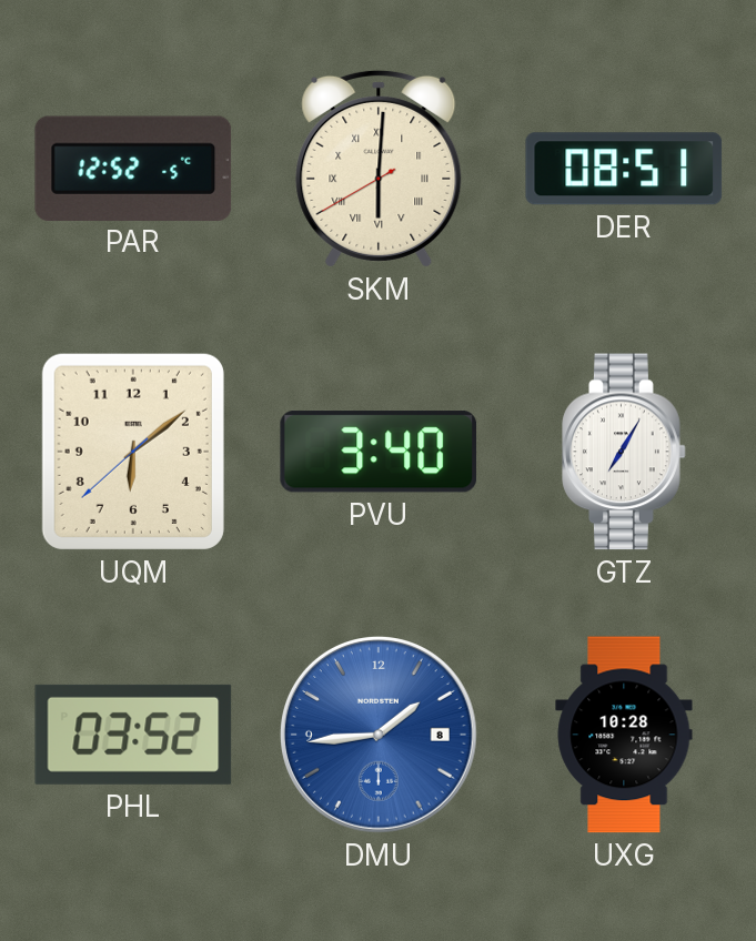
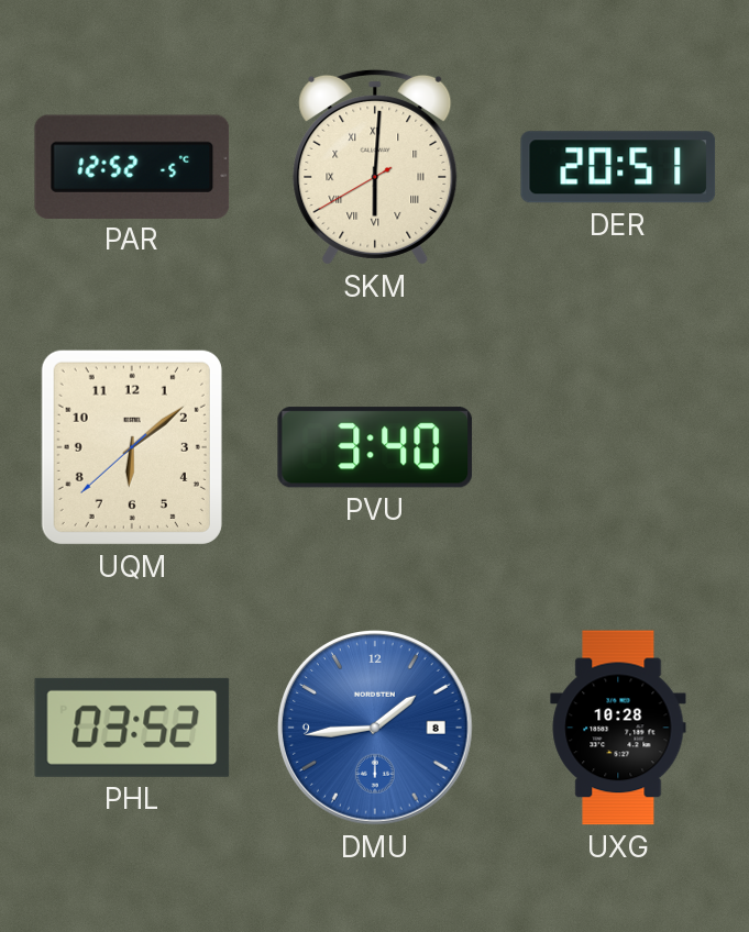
DER: 08:51 -> 20:51 (618, 167)
GTZ: 7:05 -> none (624, 452)
